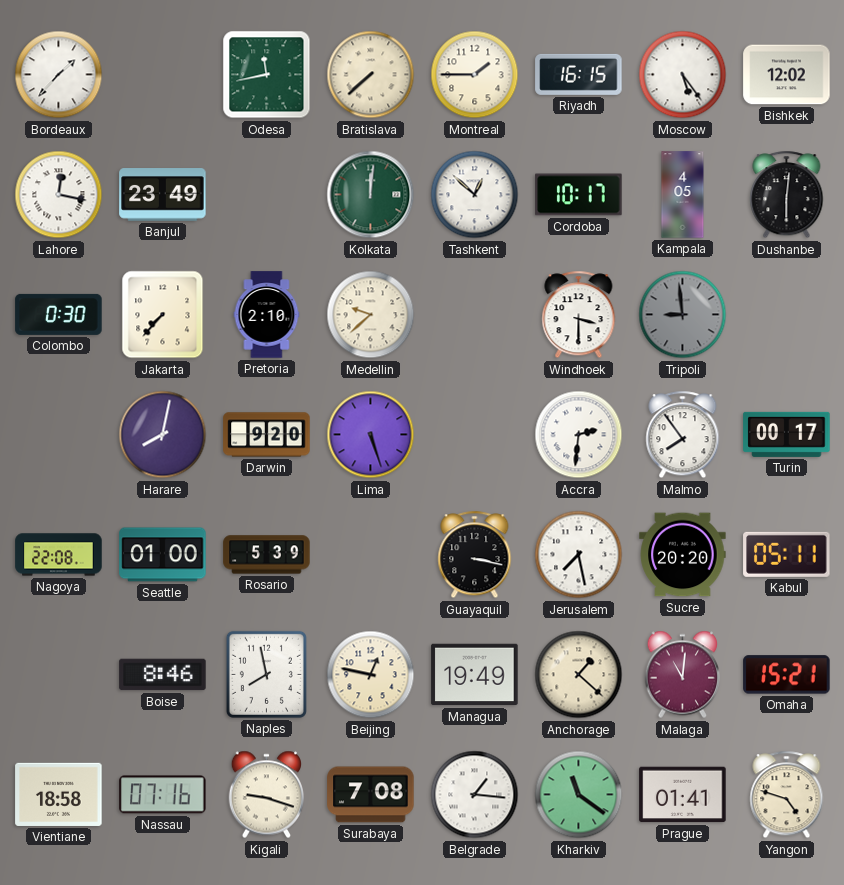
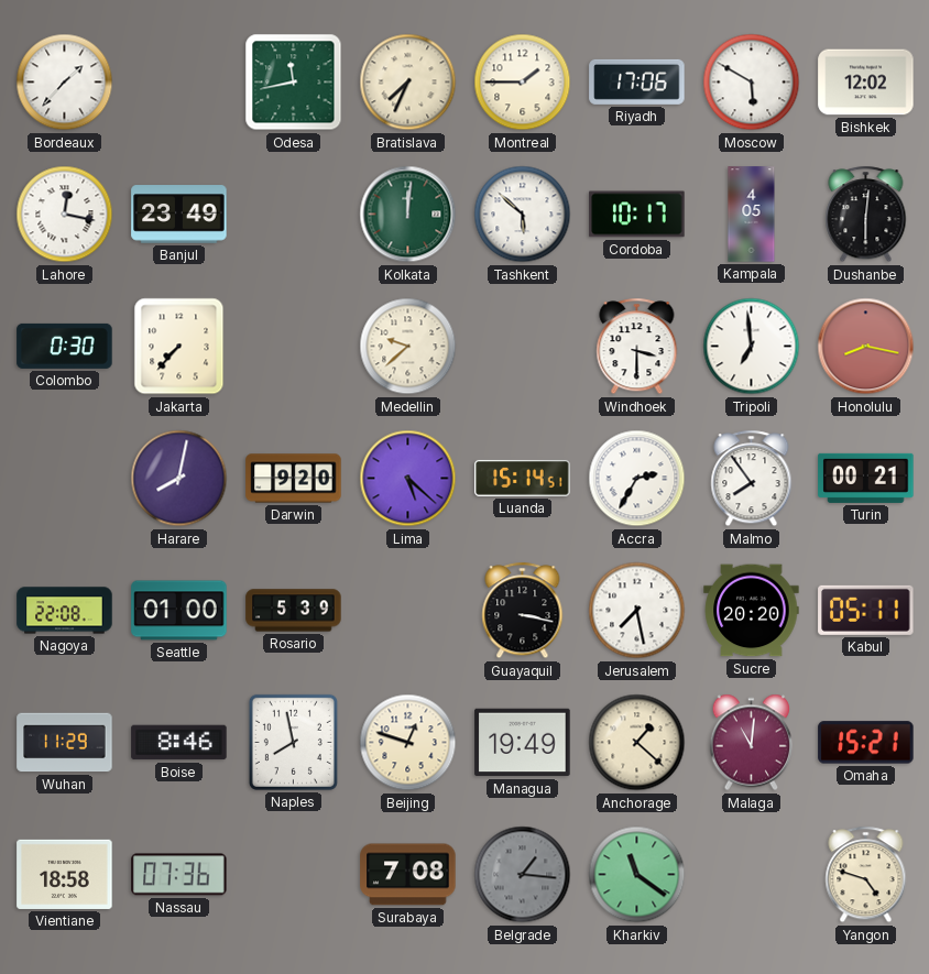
Bratislava: 7:38 -> 7:34 (408, 83)
Riyadh: 16:15 -> 17:06 (637, 81)
Moscow: 5:24 -> 5:50 (752, 83)
Tashkent: 12:52 -> 5:52 (523, 215)
Pretoria: 2:10 -> none (267, 315)
Tripoli: 8:59 -> 6:59 (752, 347)
Tripoli dial: grey -> white (752, 347)
Honolulu: none -> 8:17 (866, 347)
Lima: 5:27 -> 5:22 (408, 479)
Luanda: none -> 15:14 (523, 478)
Accra: 2:31 -> 2:35 (637, 479)
Turin: 00:17 -> 00:21 (866, 478)
Wuhan: none -> 11:29 (65, 743)
Beijing: 12:47 -> 12:48 (408, 743)
Nassau: 07:16 -> 07:36 (179, 875)
Kigali: 9:18 -> none (267, 795)
Belgrade dial: white -> grey (523, 875)
Prague: 01:41 -> none (683, 795)
